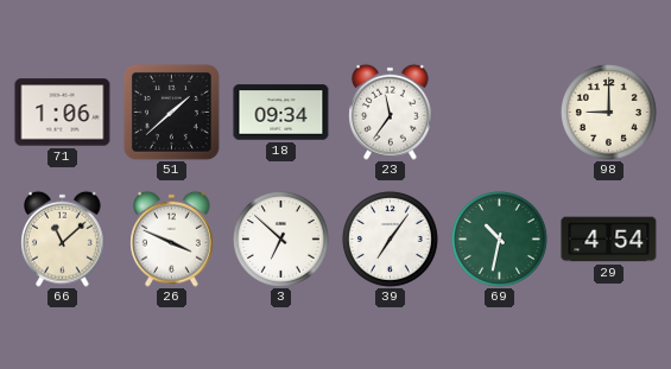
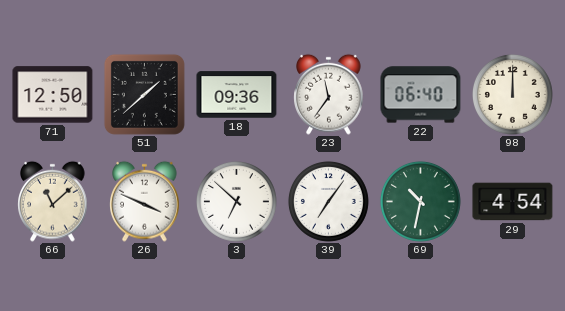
71: 1:06 -> 12:50 (53, 95)
18: 09:34 -> 09:36 (237, 95)
22: none -> 06:40 (421, 95)
98: 9:00 -> 12:00 (512, 94)
